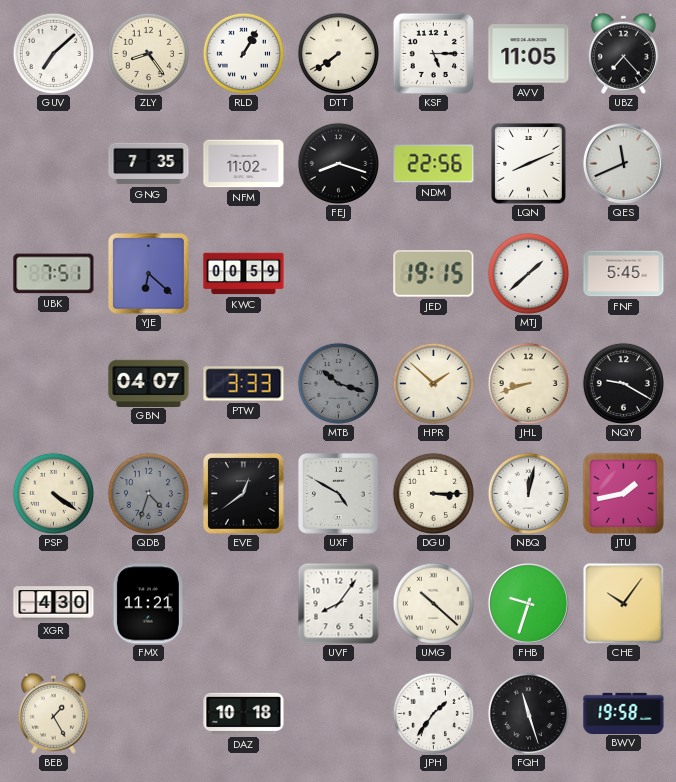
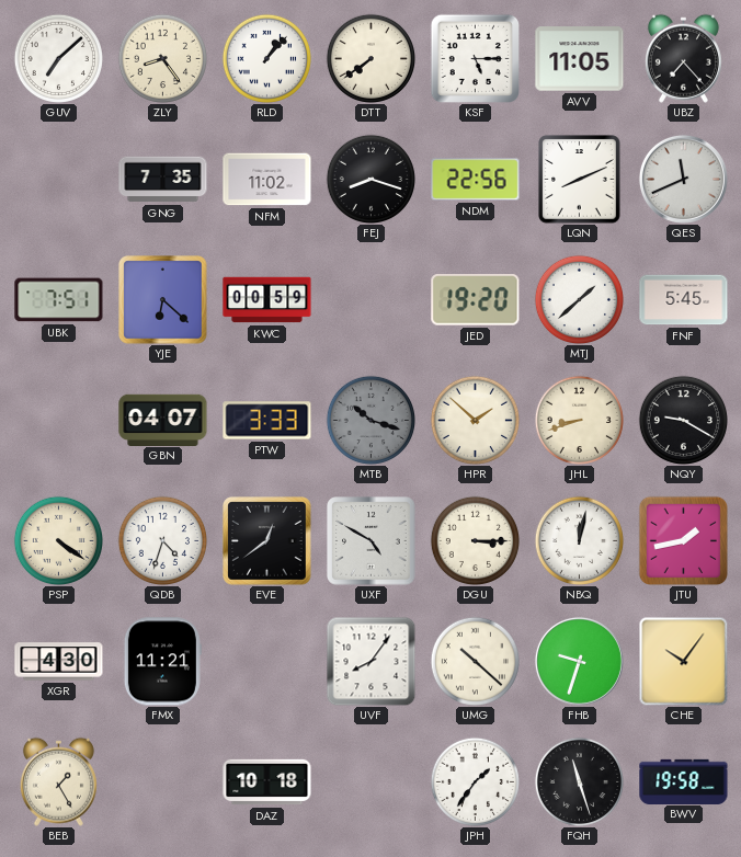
RLD: 1:05 -> 1:07 (266, 58)
JED: 19:15 -> 19:20 (476, 300)
QDB dial: grey -> white (162, 540)
